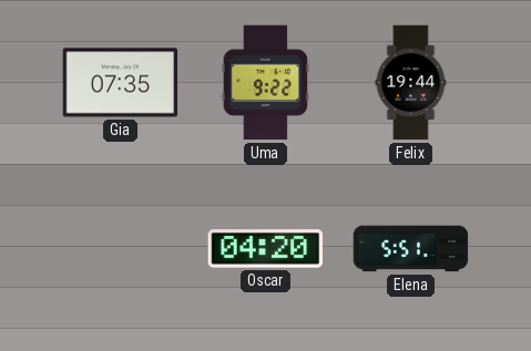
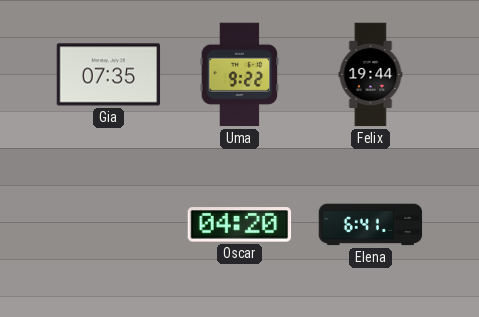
Elena: 5:51 -> 6:41 (371, 225)
